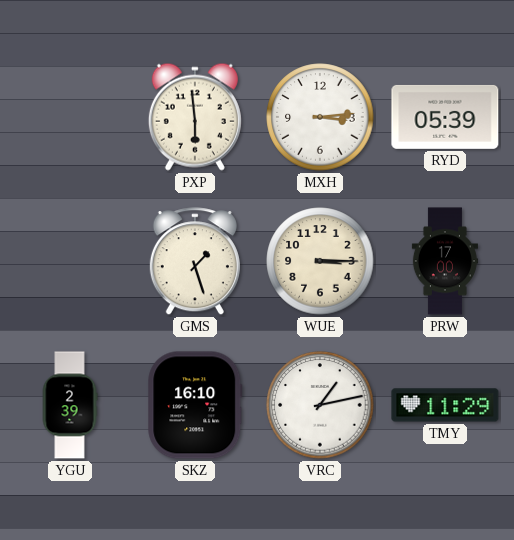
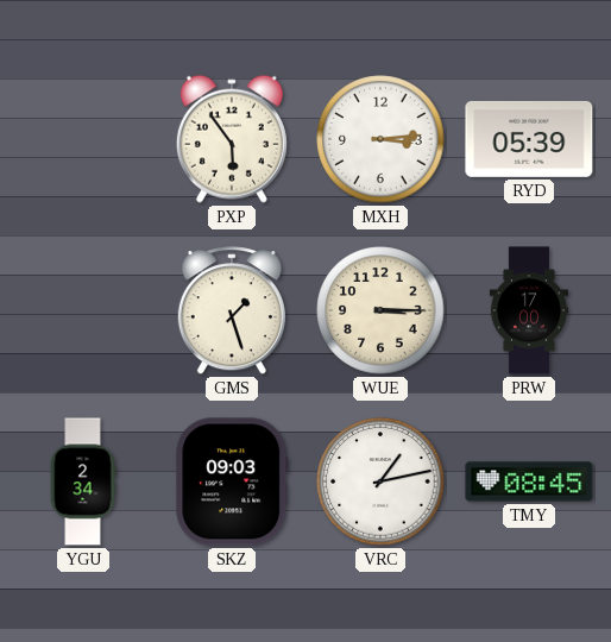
PXP: 5:59 -> 5:54 (232, 139)
YGU: 2:39 -> 2:34 (83, 481)
SKZ: 16:10 -> 09:03 (232, 481)
TMY: 11:29 -> 08:45 (529, 481)
